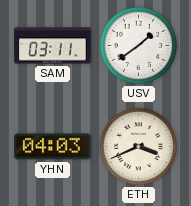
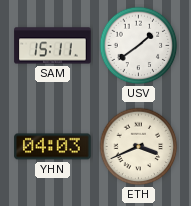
SAM: 03:11 -> 15:11 (53, 46)
